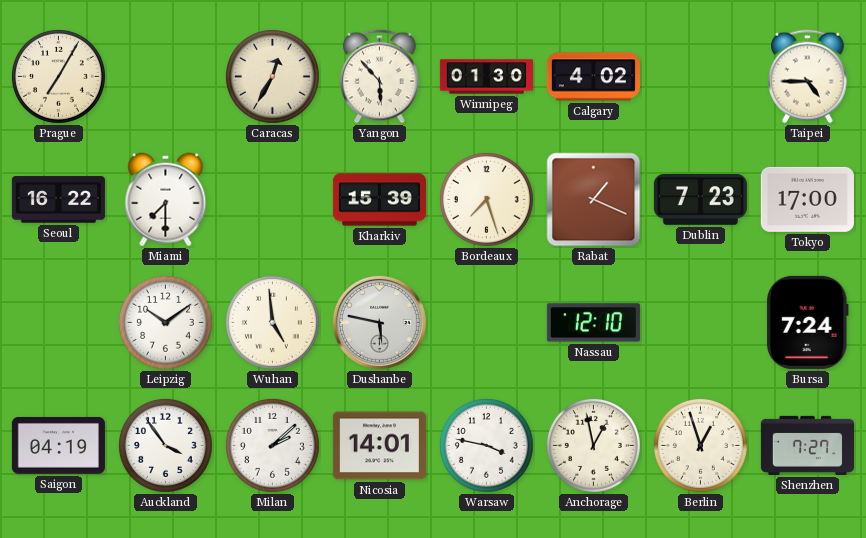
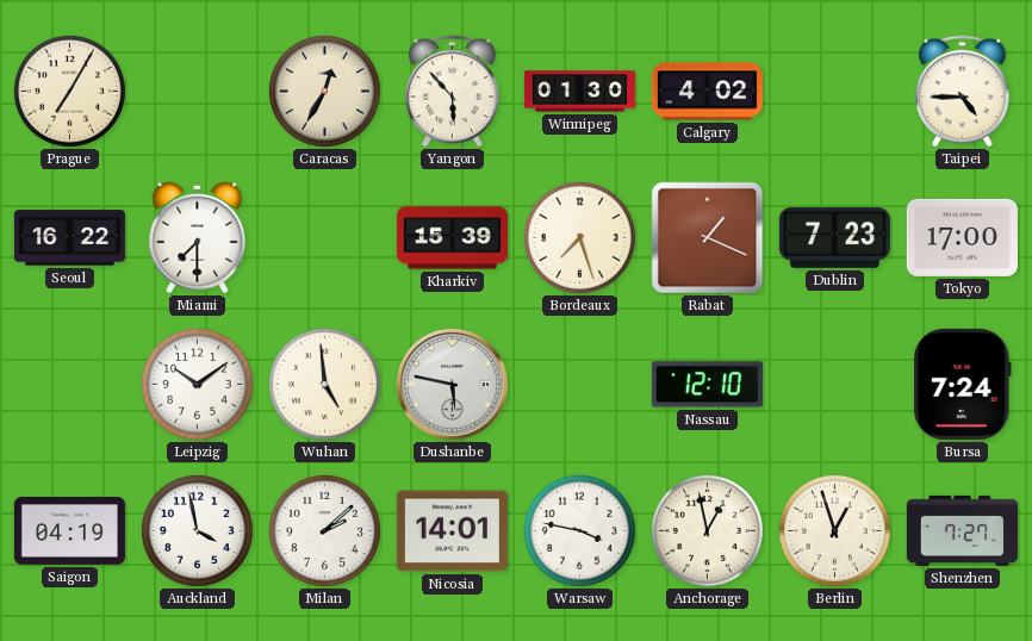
Auckland: 3:54 -> 3:58 (197, 530)
